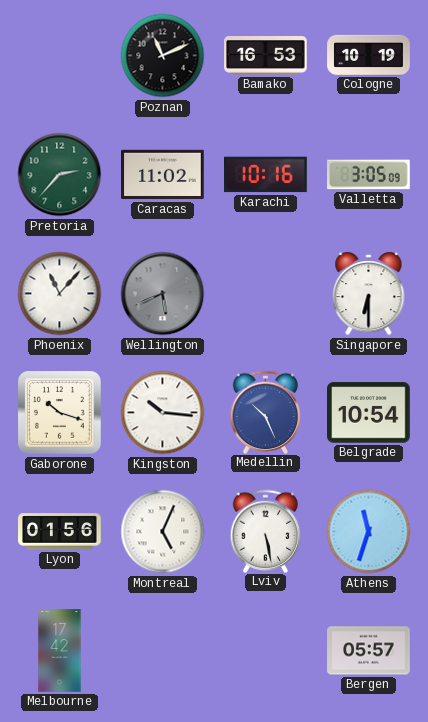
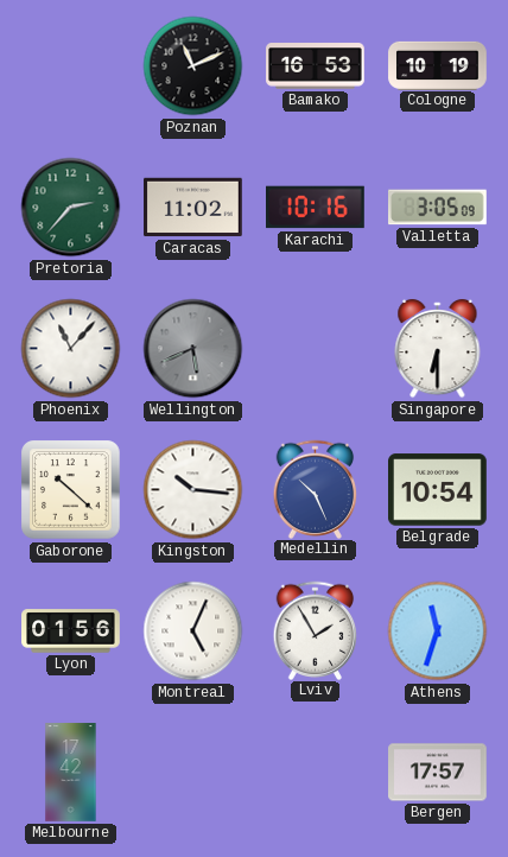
Gaborone: 10:18 -> 10:22 (71, 490)
Lviv: 5:28 -> 1:55 (316, 630)
Bergen: 05:57 -> 17:57 (438, 773)
